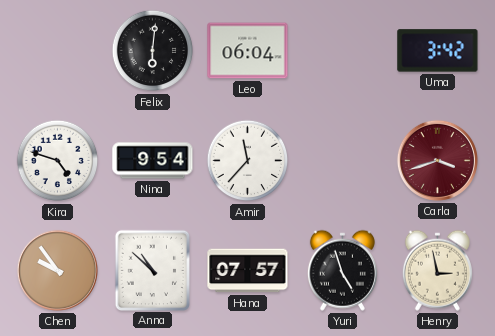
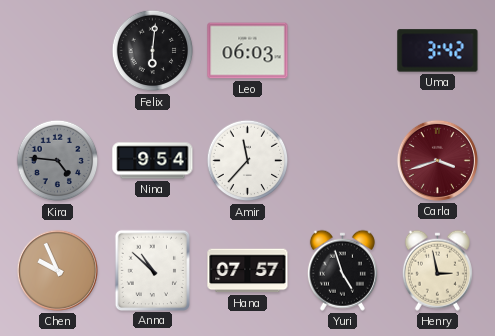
Leo: 06:04 -> 06:03 (248, 51)
Kira: 4:48 -> 4:46 (58, 161)
Kira dial: white -> grey (58, 161)
Chen: 9:54 -> 9:56 (57, 270)
